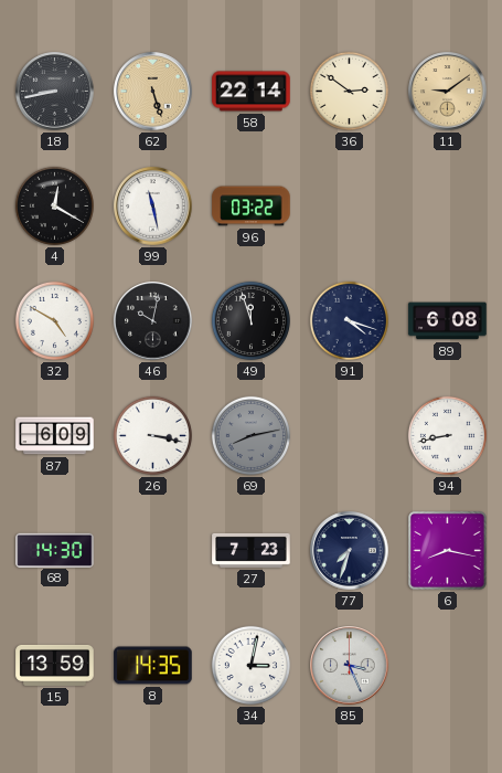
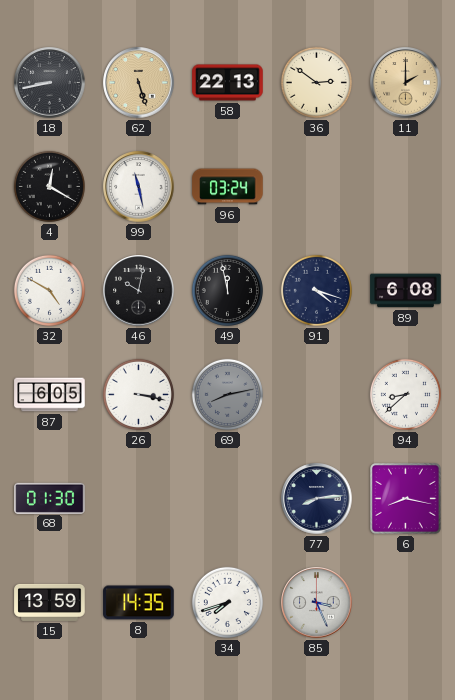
58: 22:14 -> 22:13 (228, 83)
11: 9:09 -> 2:00 (406, 83)
96: 03:22 -> 03:24 (228, 187)
49: 11:57 -> 11:58 (227, 290)
87: 6:09 -> 6:05 (50, 395)
94: 8:43 -> 8:38 (405, 394)
68: 14:30 -> 01:30 (50, 498)
27: 7:23 -> none (252, 550)
77: 7:33 -> 8:14 (317, 499)
34: 3:02 -> 7:42 (227, 602)
